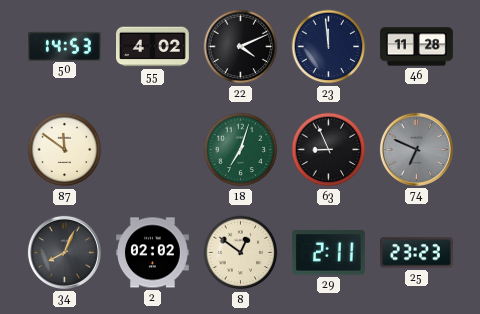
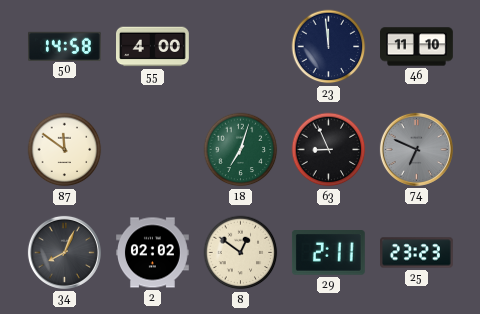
50: 14:53 -> 14:58 (64, 46)
55: 4:02 -> 4:00 (153, 47)
22: 4:11 -> none (241, 47)
46: 11:28 -> 11:10 (417, 47)
